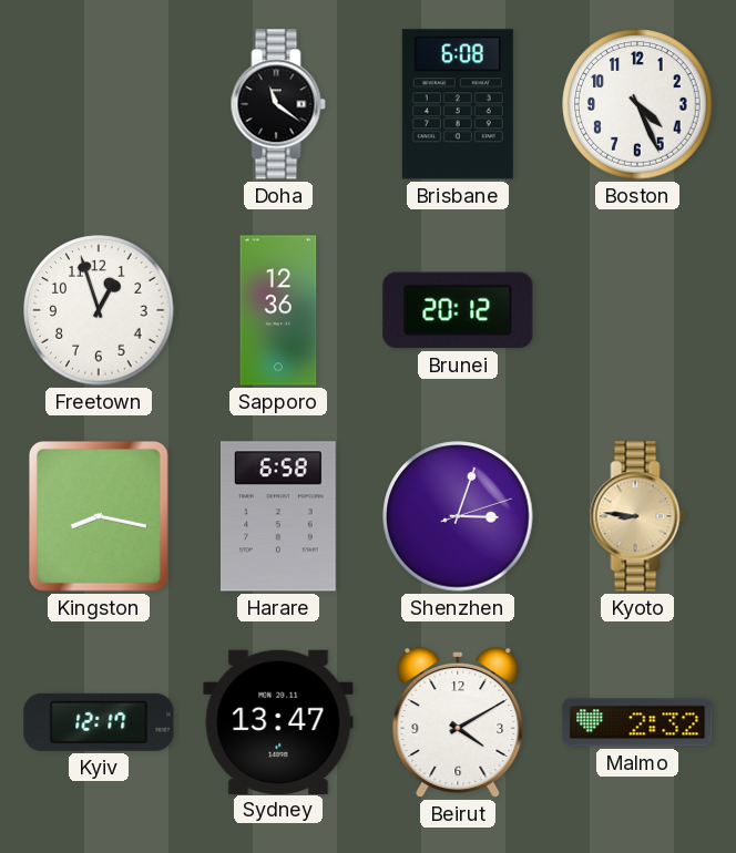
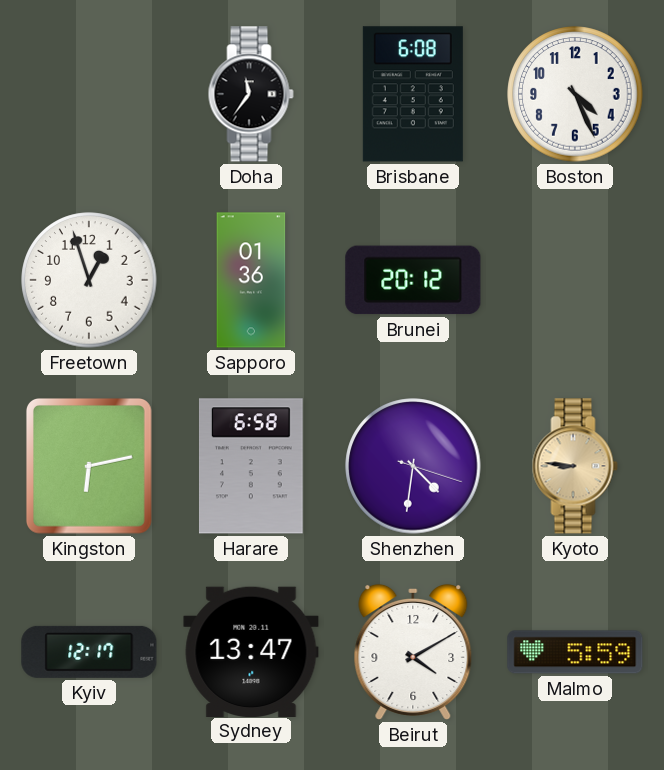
Doha: 11:21 -> 11:36 (251, 94)
Sapporo: 12:36 -> 01:36 (251, 280)
Kingston: 8:17 -> 6:13 (89, 467)
Shenzhen: 3:03 -> 4:31 (413, 466)
Malmo: 2:32 -> 5:59 (575, 652)
